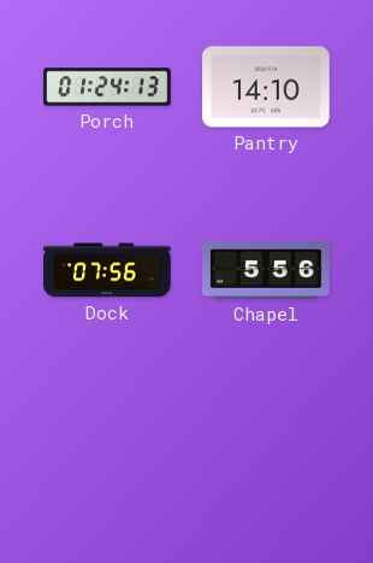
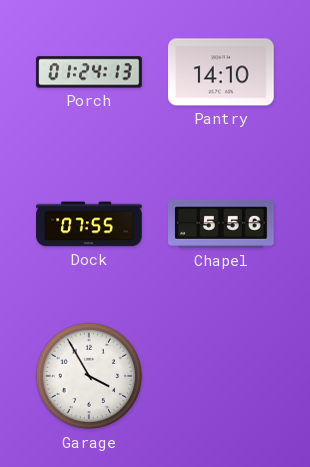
Dock: 07:56 -> 07:55 (89, 224)
Garage: none -> 3:55 (89, 376)
